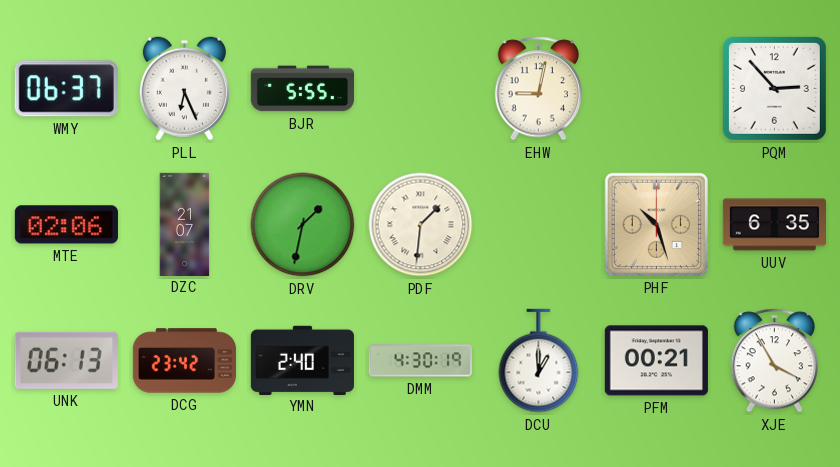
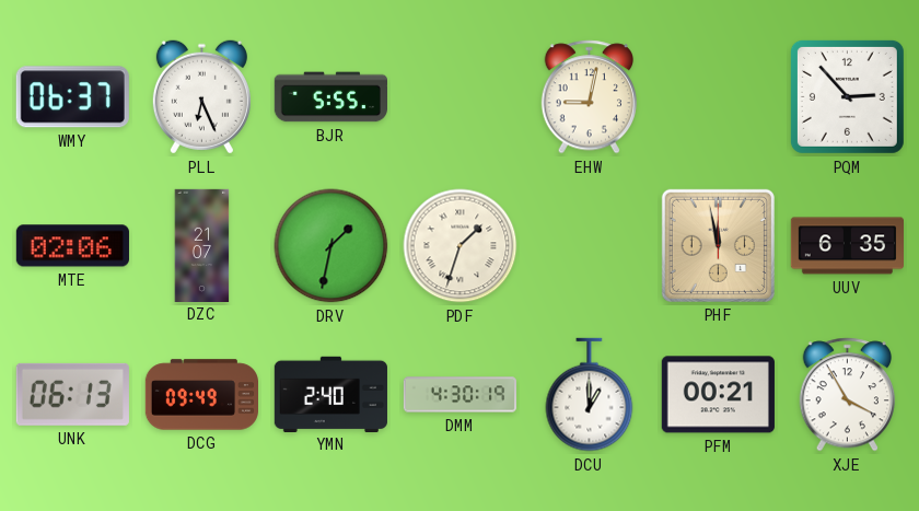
PDF: 1:31 -> 1:33 (461, 246)
PHF: 10:27 -> 11:58 (718, 245)
DCG: 23:42 -> 09:49 (201, 395)
